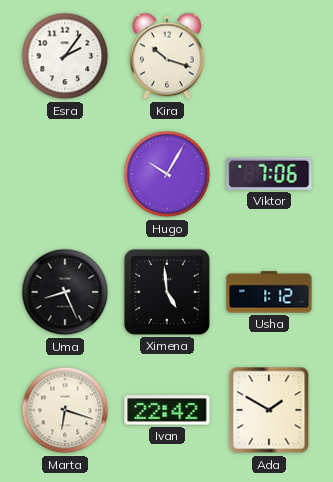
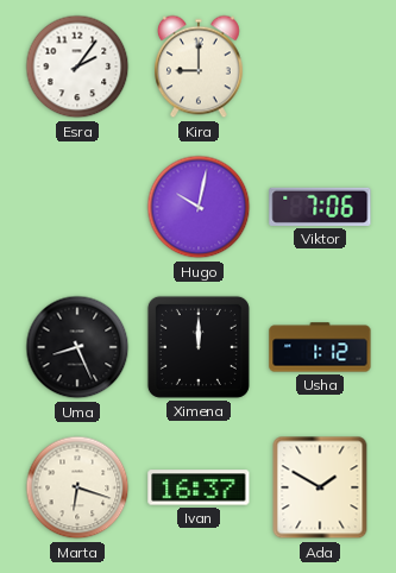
Kira: 10:18 -> 9:00 (199, 67)
Hugo: 10:05 -> 10:02 (199, 207)
Ximena: 4:59 -> 12:00 (199, 347)
Ivan: 22:42 -> 16:37 (199, 487)
